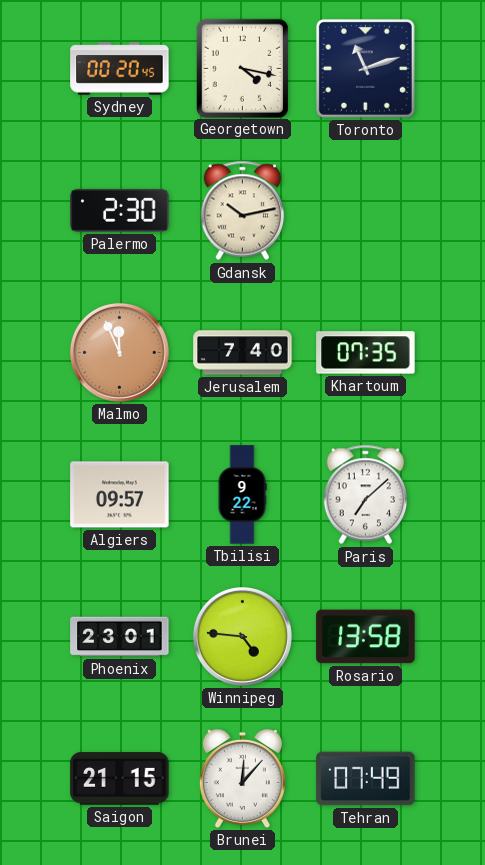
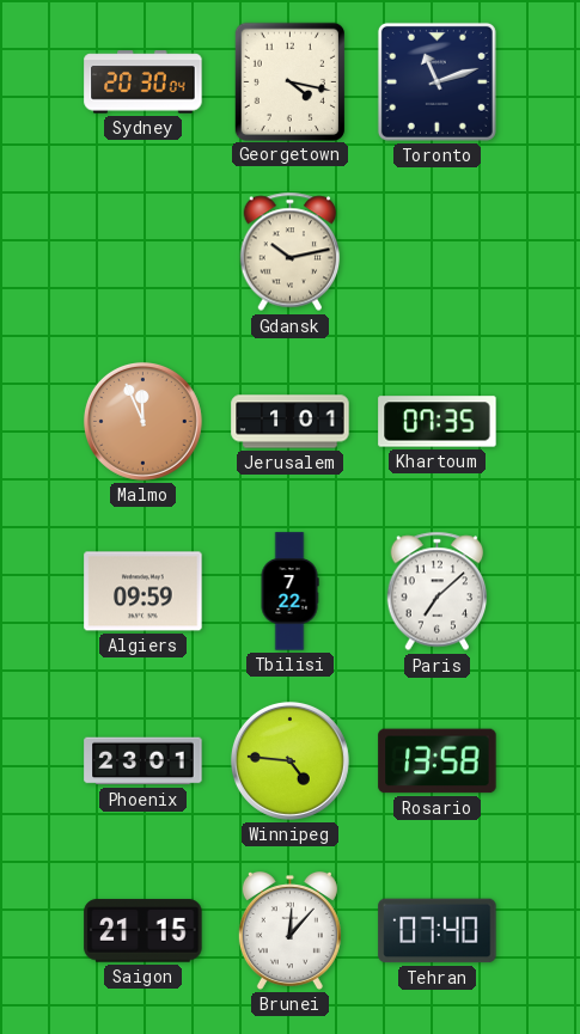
Sydney: 00:20 -> 20:30 (144, 82)
Palermo: 2:30 -> none (120, 210)
Jerusalem: 7:40 -> 1:01 (291, 422)
Algiers: 09:57 -> 09:59 (144, 592)
Tbilisi: 9:22 -> 7:22 (289, 592)
Tehran: 07:49 -> 07:40 (438, 931)
